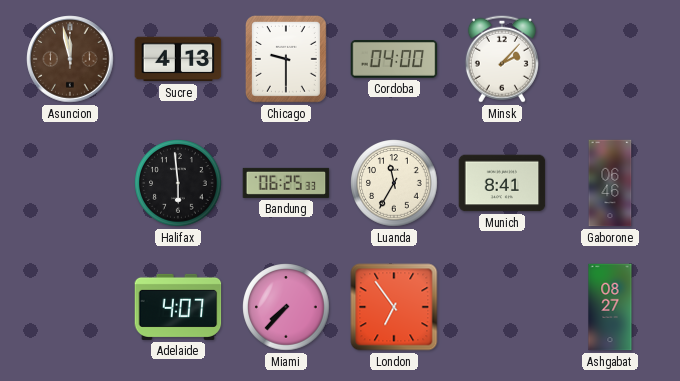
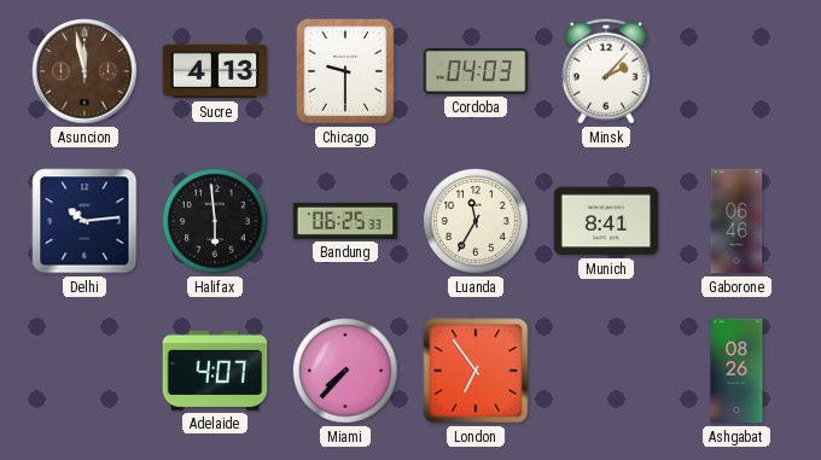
Cordoba: 04:00 -> 04:03 (476, 72)
Delhi: none -> 10:14 (85, 221)
Ashgabat: 08:27 -> 08:26 (736, 371)
